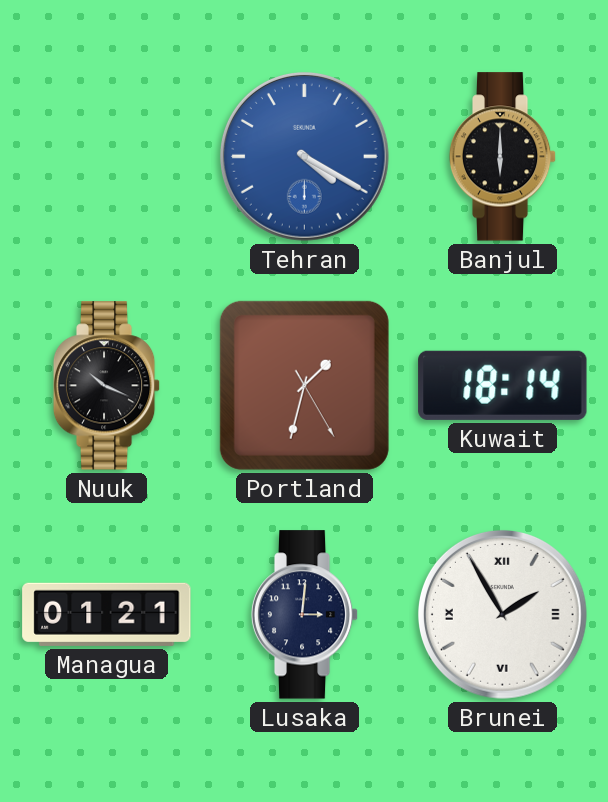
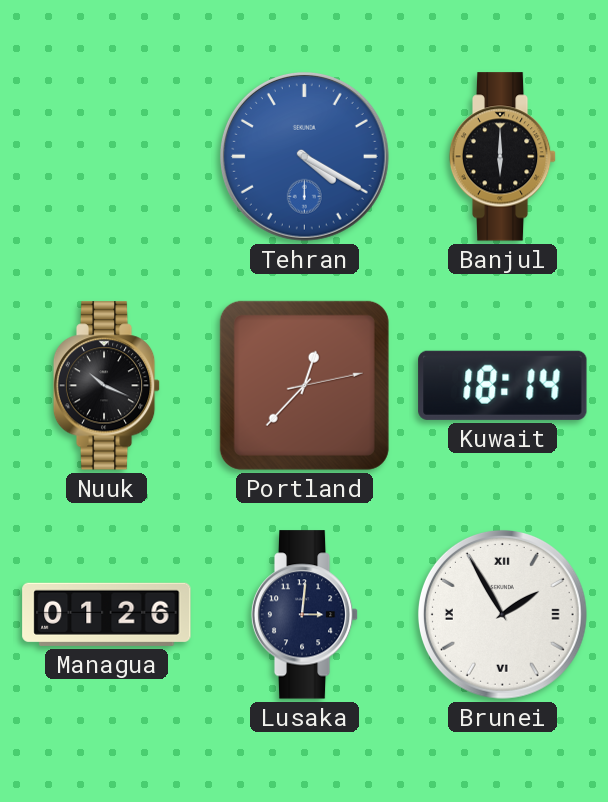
Portland: 1:32 -> 12:37 (304, 385)
Managua: 01:21 -> 01:26 (107, 614)
